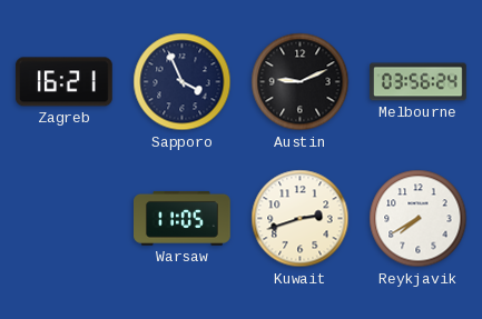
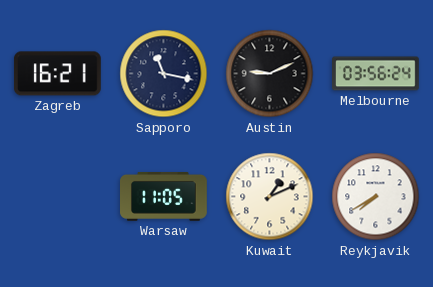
Sapporo: 3:56 -> 11:17 (164, 74)
Kuwait: 2:42 -> 1:11 (270, 197)
